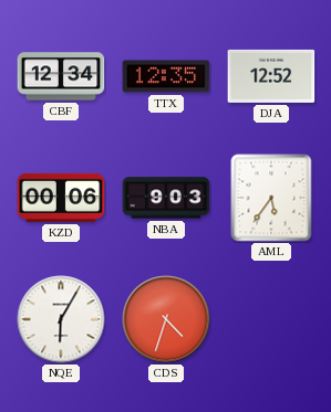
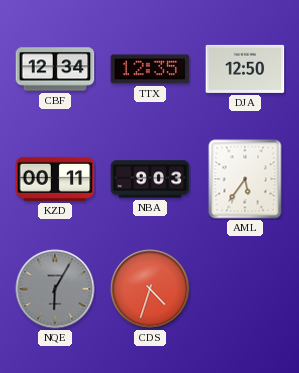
DJA: 12:52 -> 12:50 (245, 69)
KZD: 00:06 -> 00:11 (55, 179)
NQE dial: white -> grey (55, 289)
